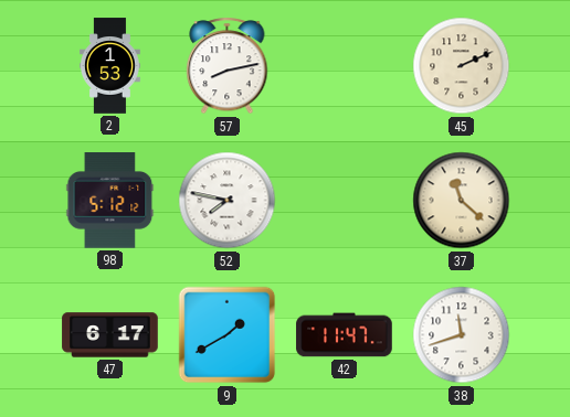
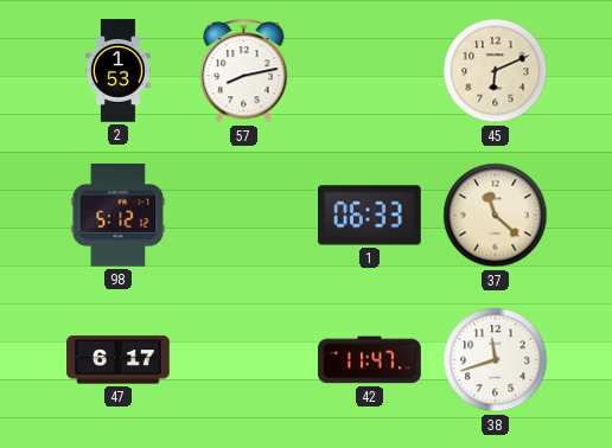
45: 2:11 -> 6:11 (496, 71)
52: 7:47 -> none (228, 201)
1: none -> 06:33 (370, 216)
9: 1:40 -> none (228, 335)
